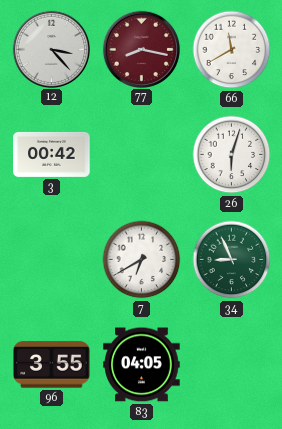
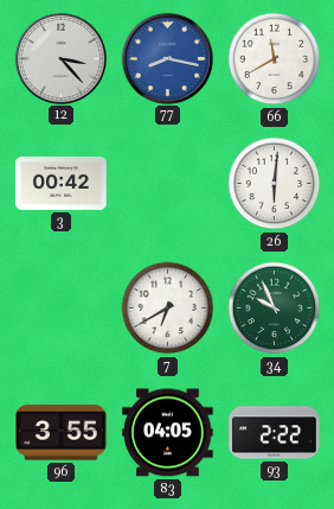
77 dial: burgundy -> blue (167, 58)
26: 6:03 -> 6:01 (275, 184)
34: 8:56 -> 9:56 (275, 308)
93: none -> 2:22 (275, 433)
